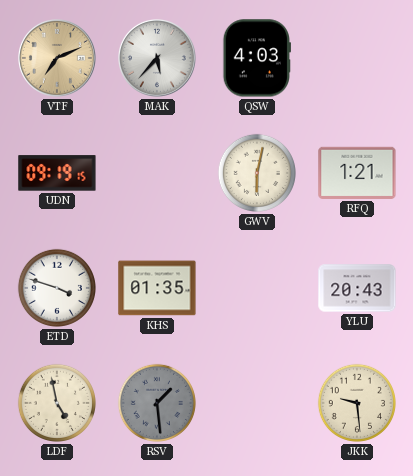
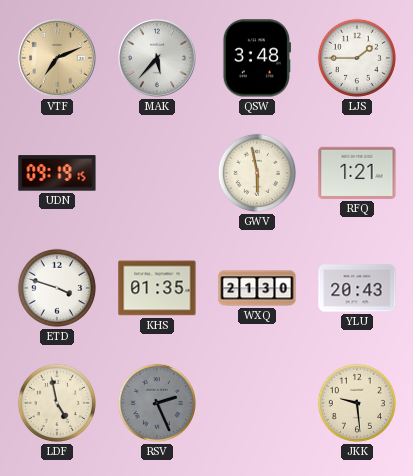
QSW: 4:03 -> 3:48 (257, 58)
LJS: none -> 1:45 (357, 58)
GWV: 6:02 -> 5:58 (257, 173)
WXQ: none -> 21:30 (257, 288)
RSV: 1:29 -> 2:26 (157, 403)
